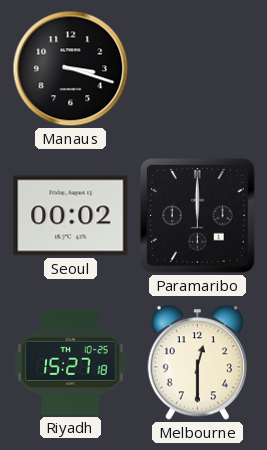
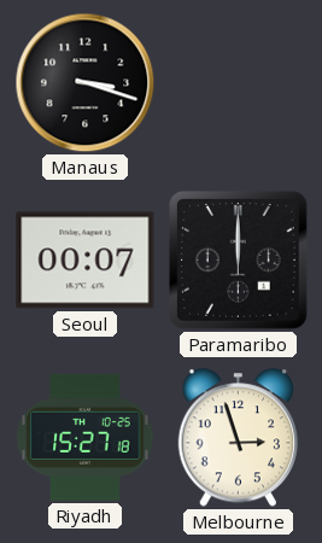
Seoul: 00:02 -> 00:07 (86, 261)
Melbourne: 12:30 -> 2:57 (238, 438)
